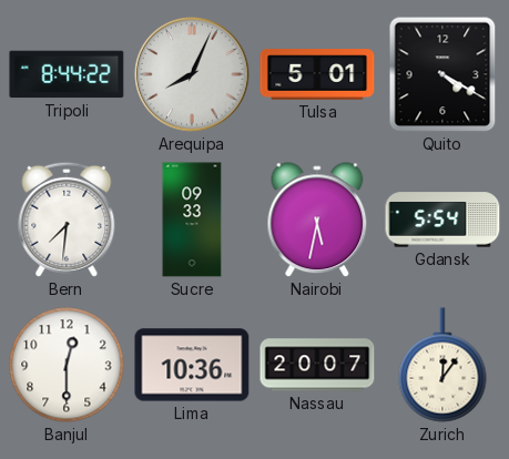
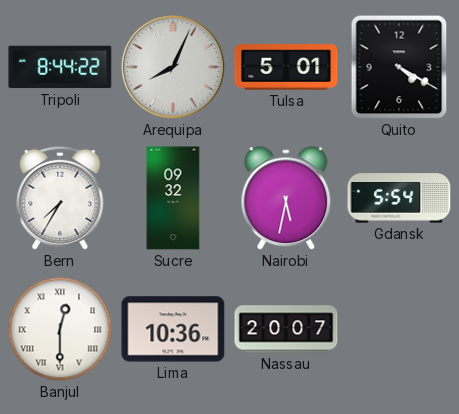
Bern: 7:31 -> 7:35 (60, 198)
Sucre: 09:33 -> 09:32 (173, 198)
Banjul numerals: Arabic -> Roman (60, 329)
Zurich: 12:06 -> none (442, 365)
